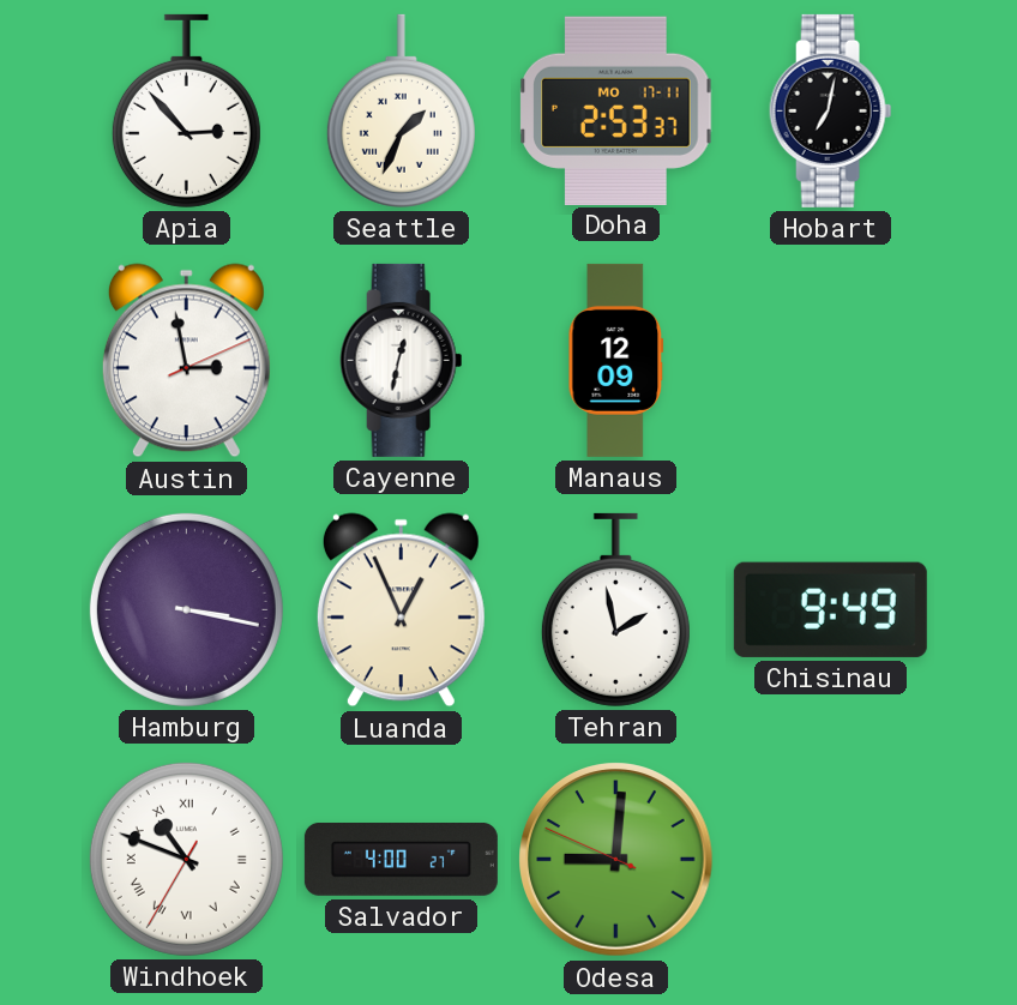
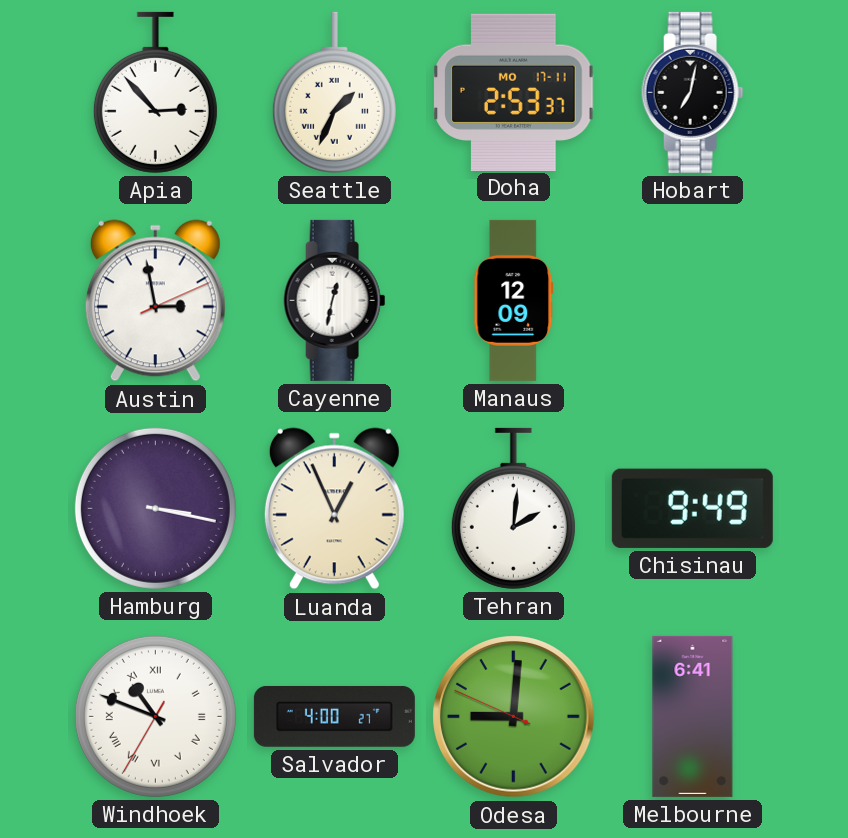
Tehran: 1:58 -> 2:01 (513, 508)
Melbourne: none -> 6:41 (693, 716)
